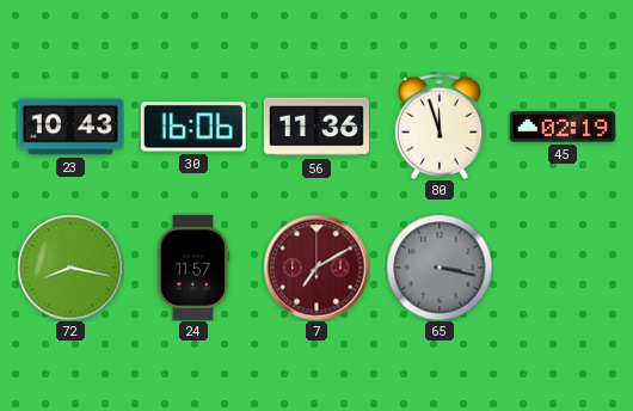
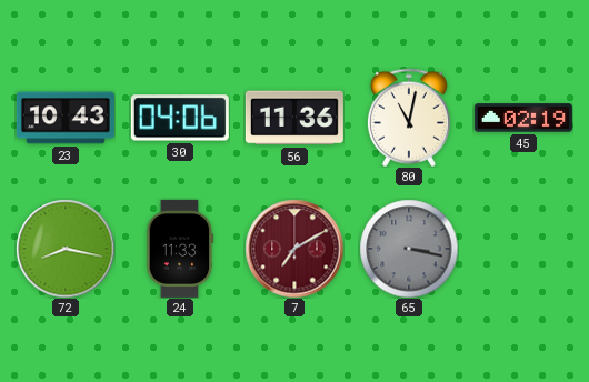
30: 16:06 -> 04:06 (180, 118)
80: 11:57 -> 11:02 (409, 118)
24: 11:57 -> 11:33 (180, 249)
